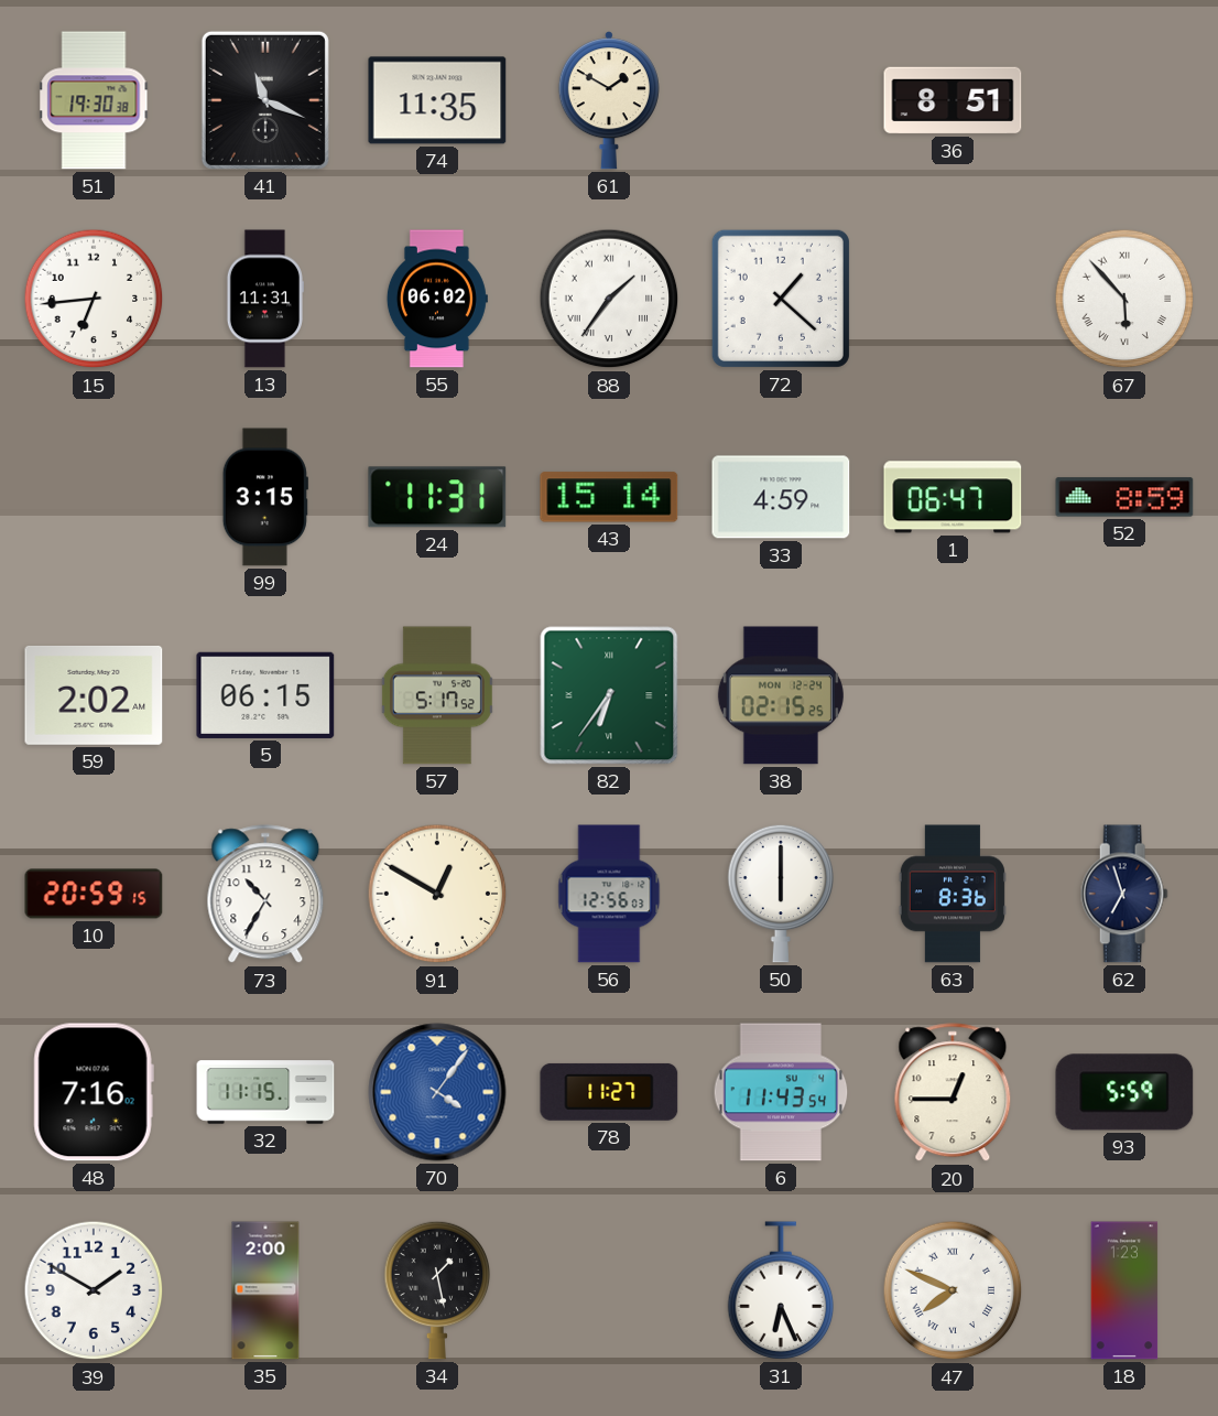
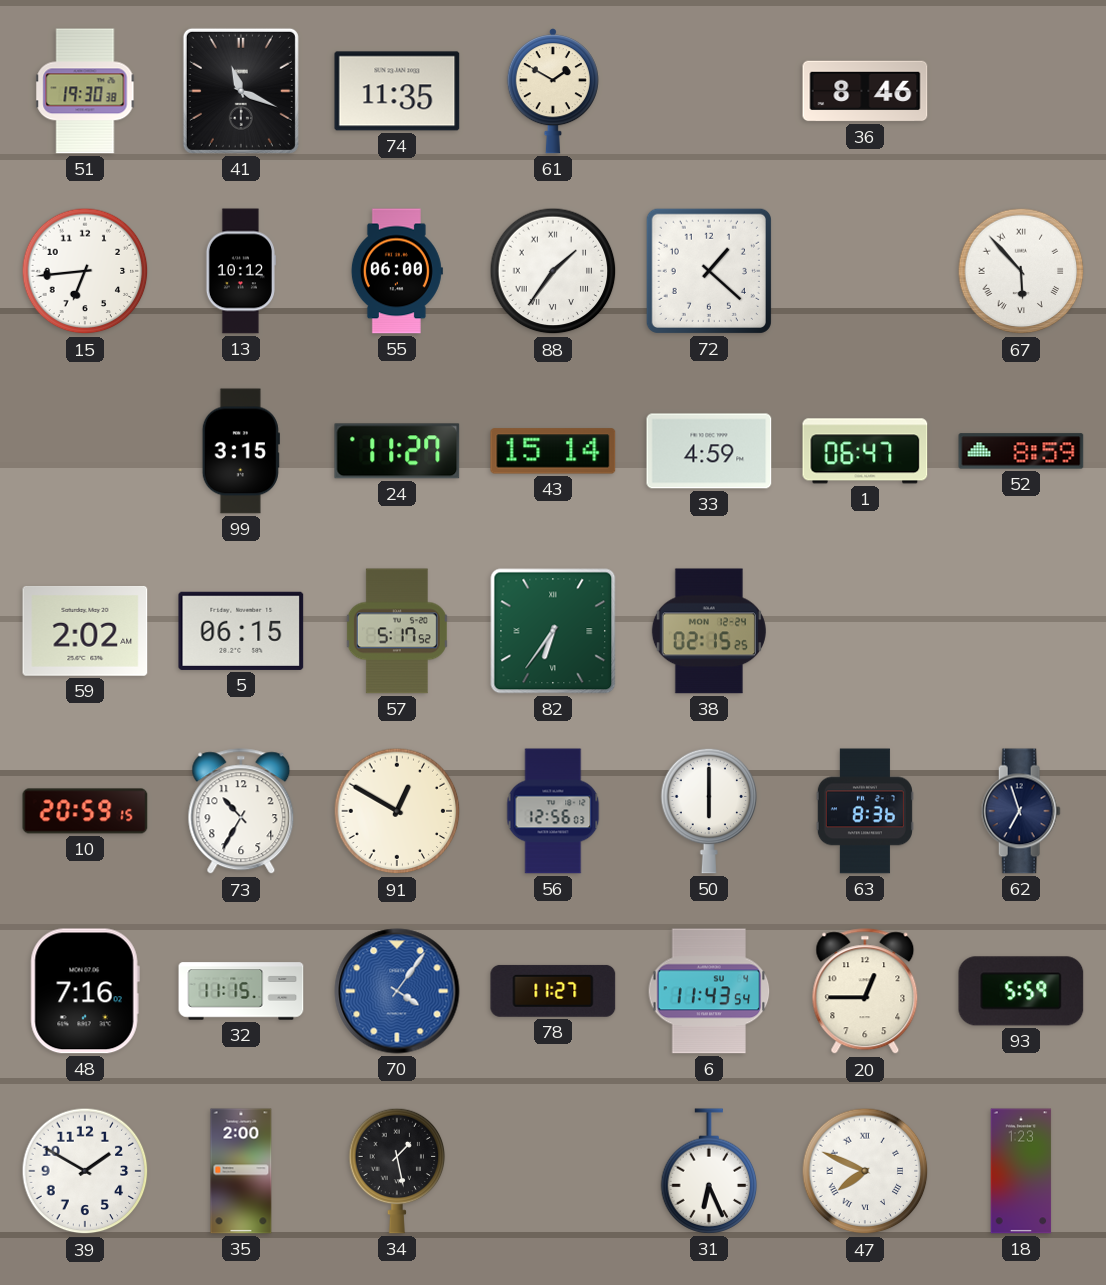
36: 8:51 -> 8:46 (865, 91)
13: 11:31 -> 10:12 (240, 271)
55: 06:02 -> 06:00 (397, 271)
24: 11:31 -> 11:27 (397, 451)
